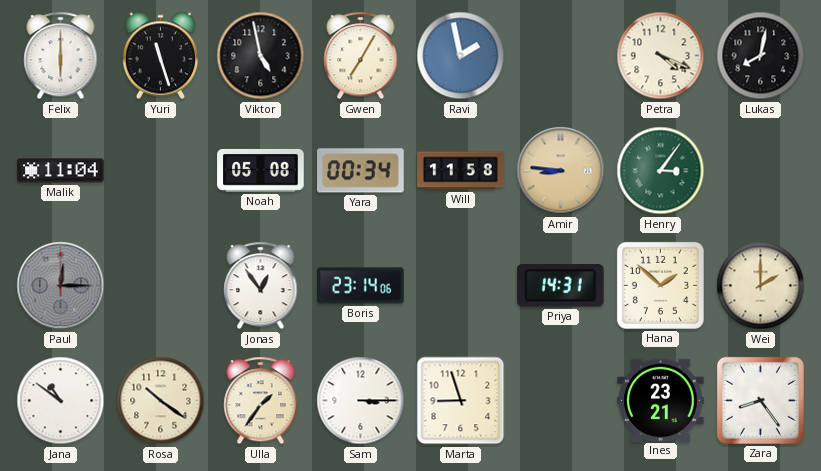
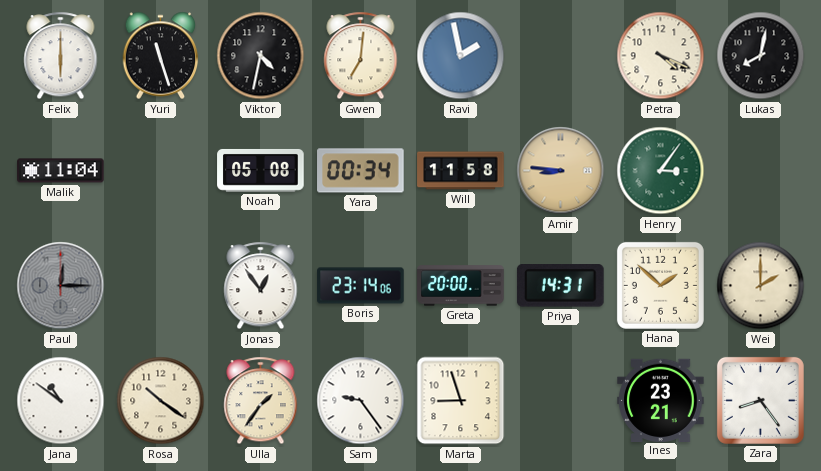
Viktor: 4:58 -> 4:32 (261, 56)
Gwen: 7:05 -> 7:01 (361, 56)
Greta: none -> 20:00 (461, 286)
Sam: 3:15 -> 9:24 (361, 401)
